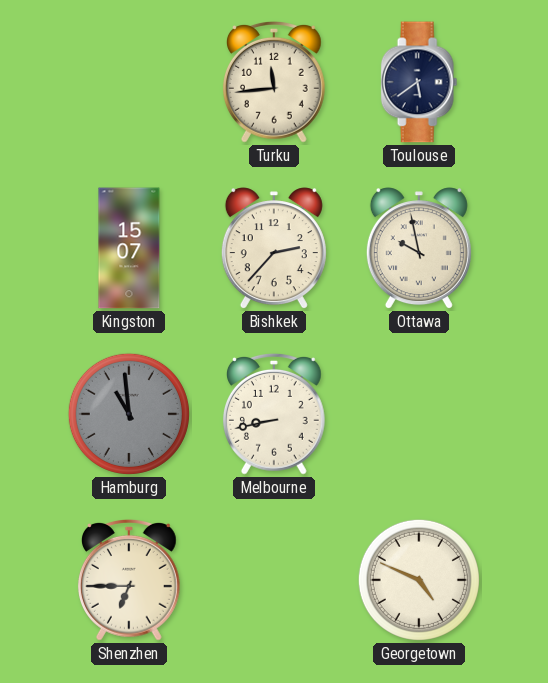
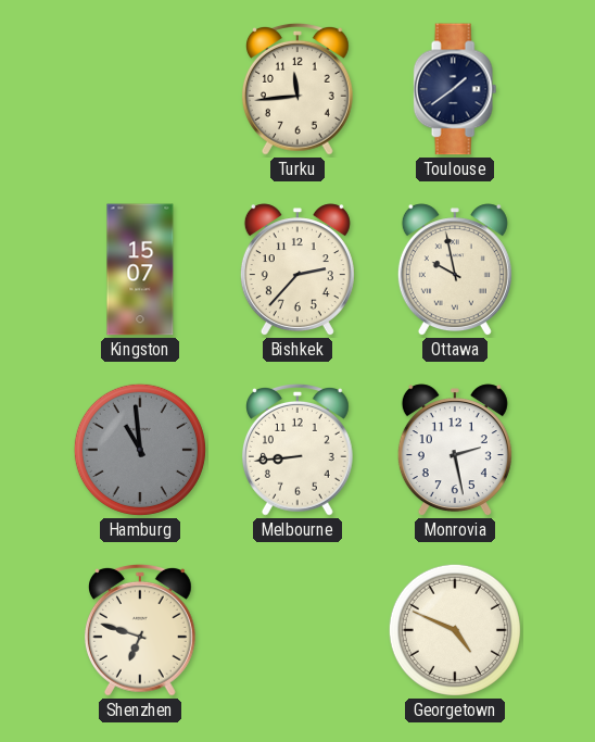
Toulouse: 5:39 -> 1:39 (455, 89)
Melbourne: 8:43 -> 8:44 (297, 451)
Monrovia: none -> 2:28 (455, 451)
Shenzhen: 6:45 -> 6:48 (140, 631)
